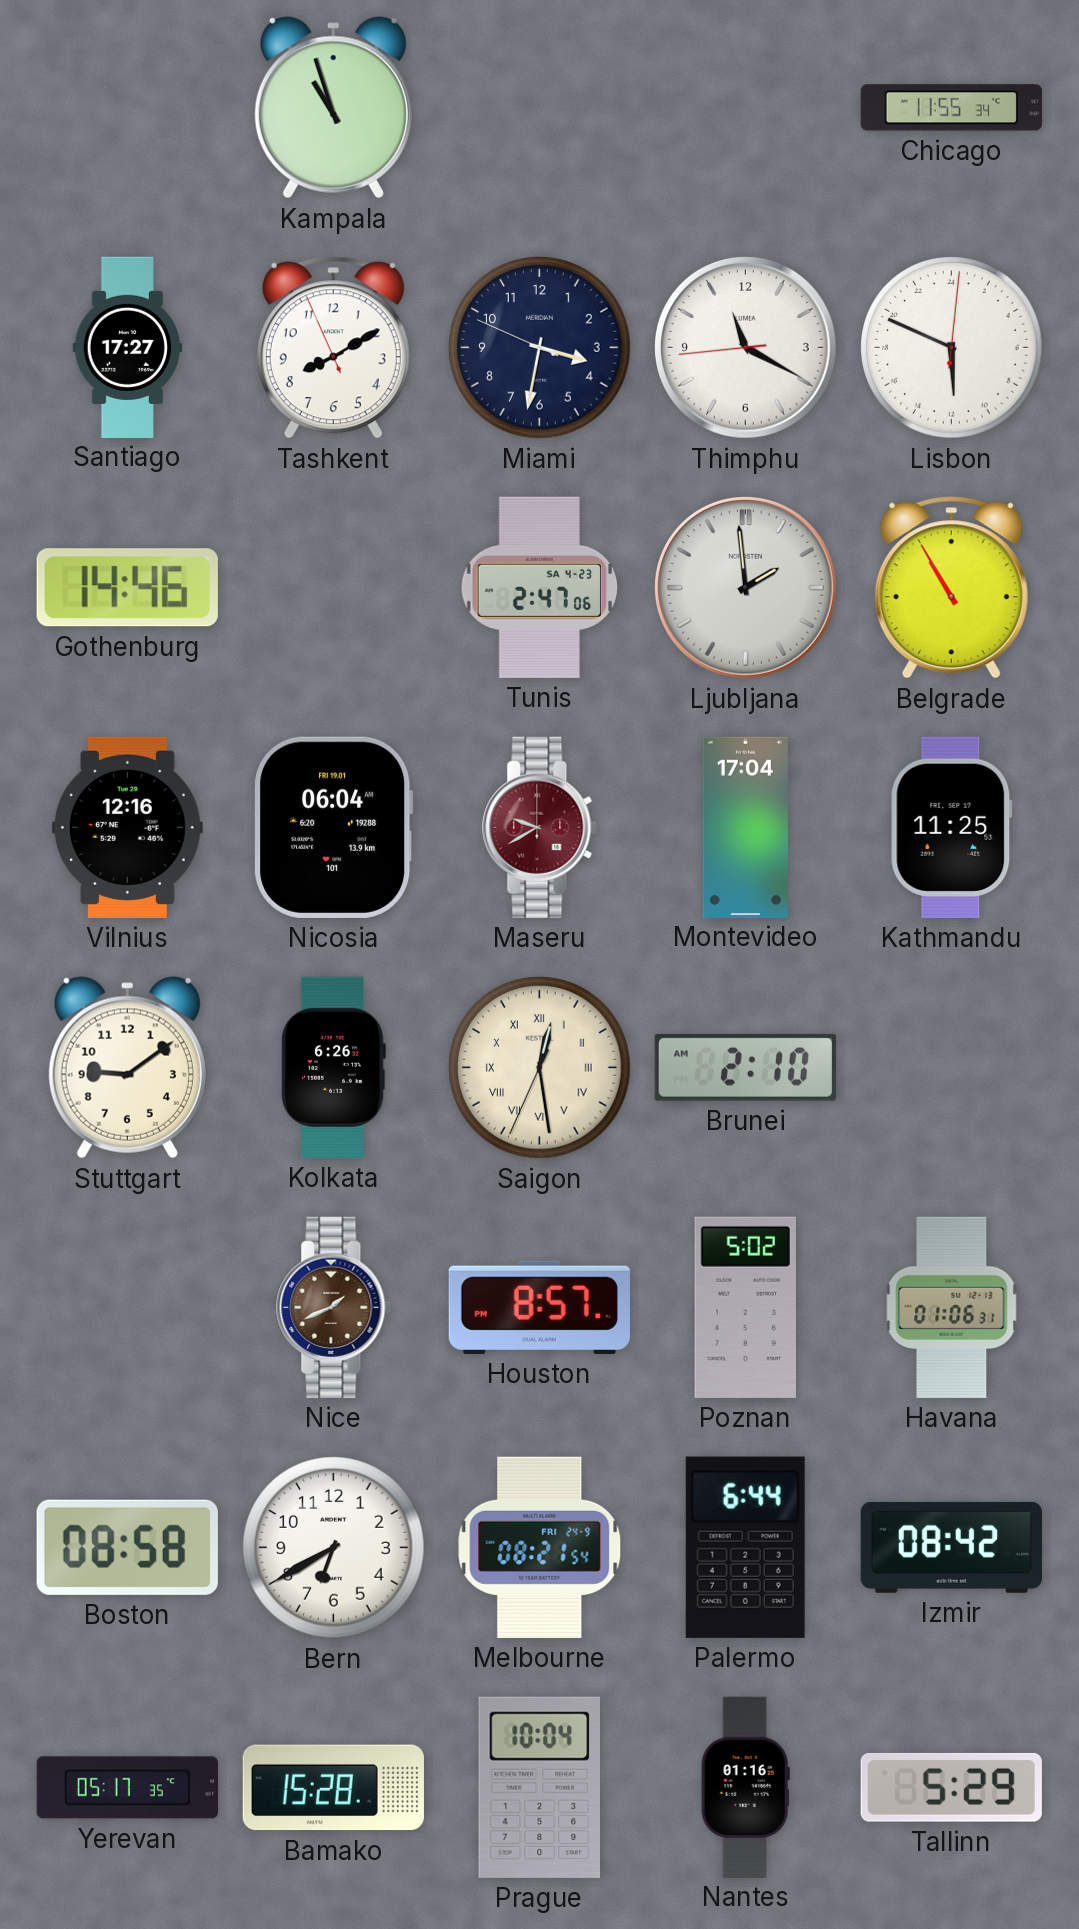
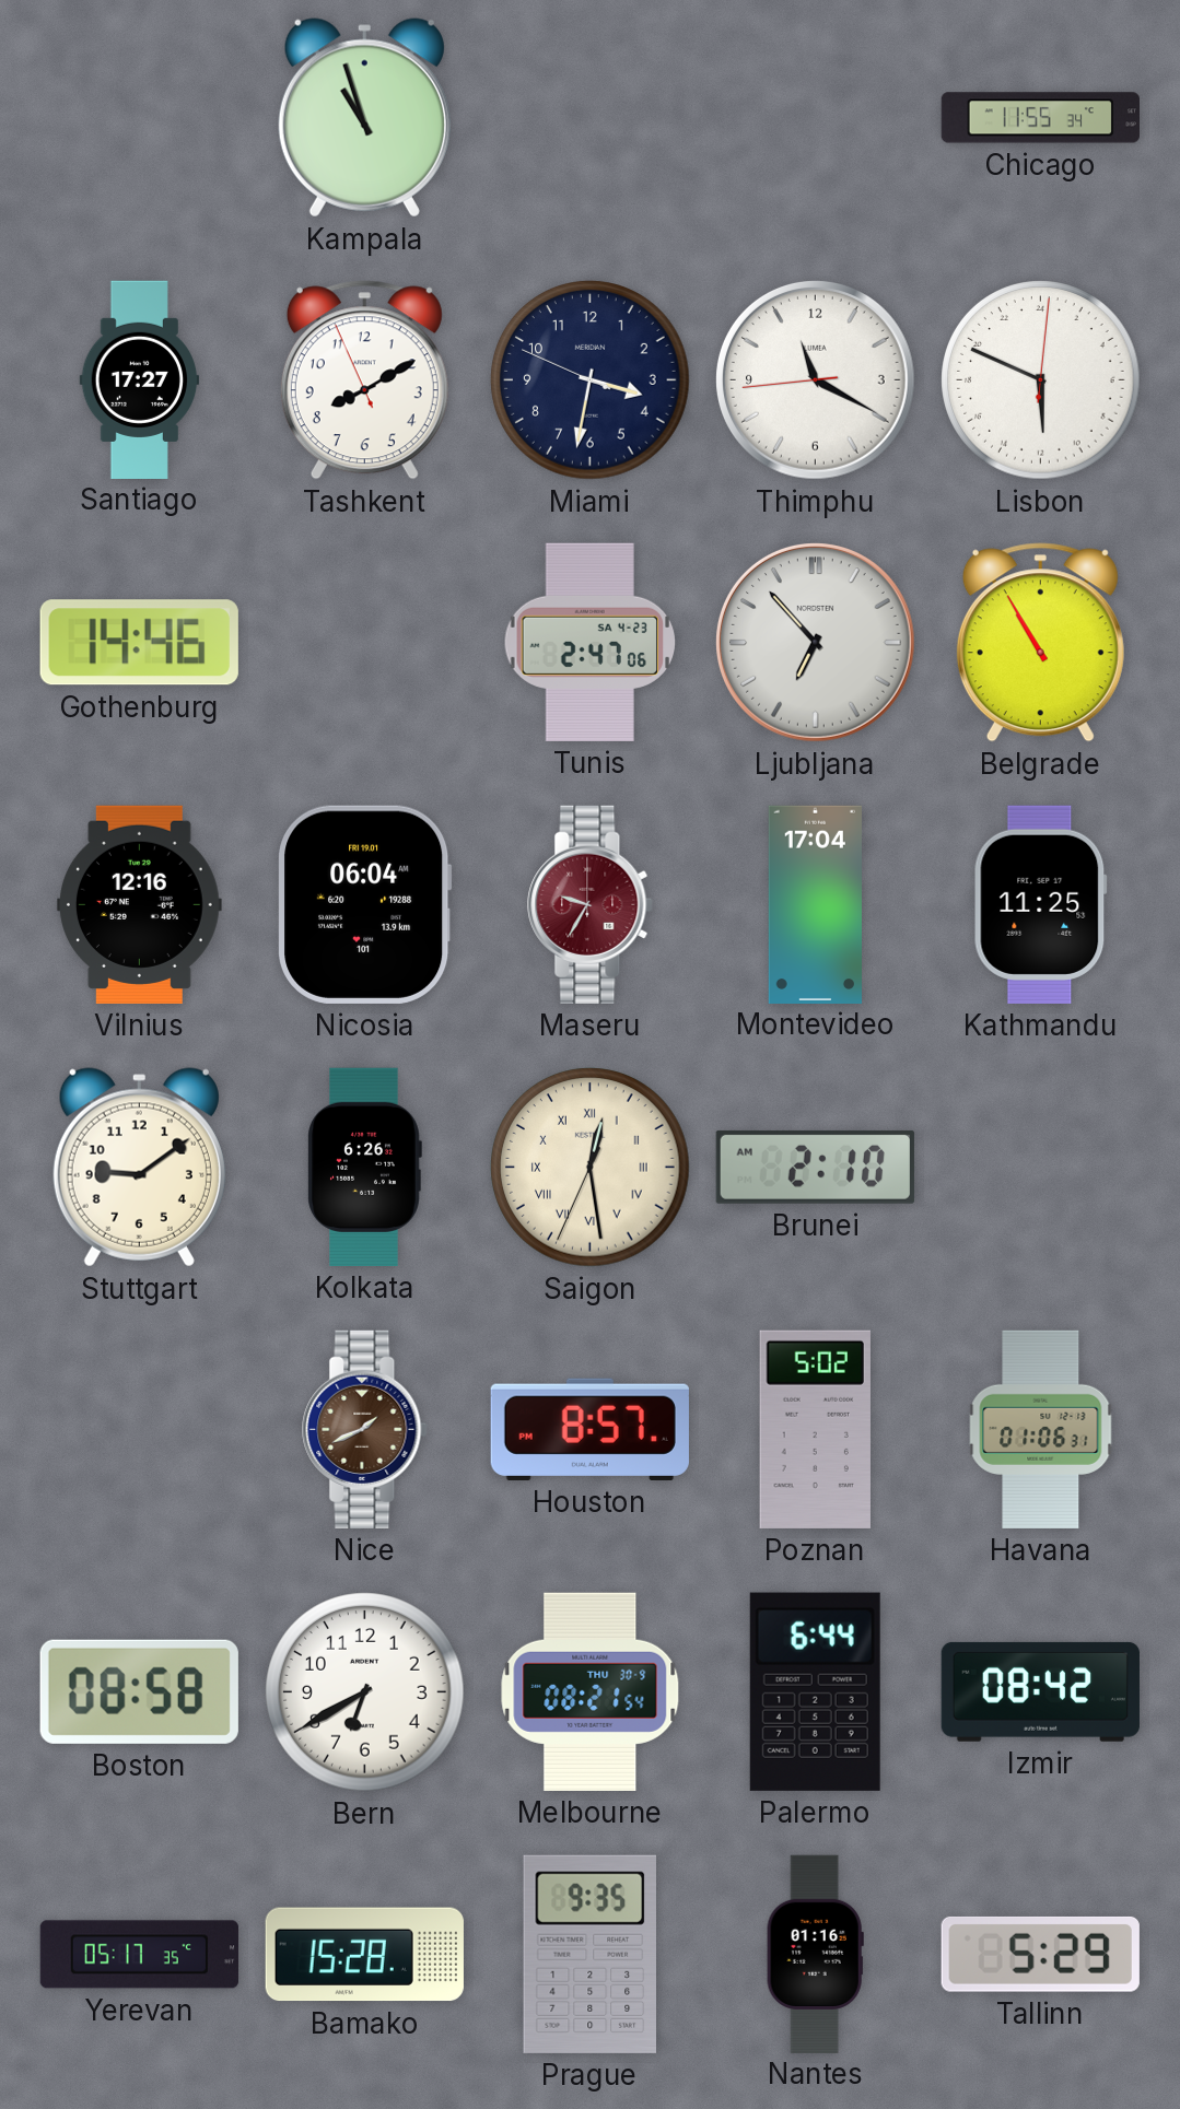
Ljubljana: 1:59 -> 6:53 (815, 642)
Maseru: 9:40 -> 9:35 (591, 904)
Melbourne date: FRI 24-9 -> THU 30-9 (591, 1691)
Prague: 10:04 -> 9:35 (589, 1954)
